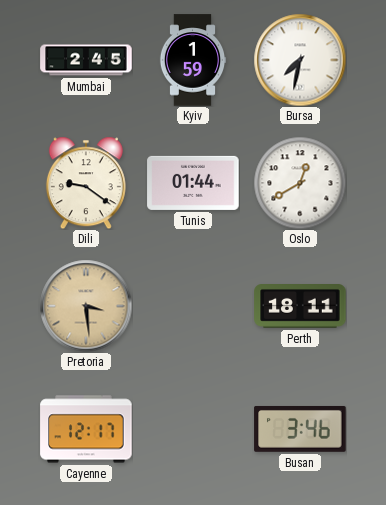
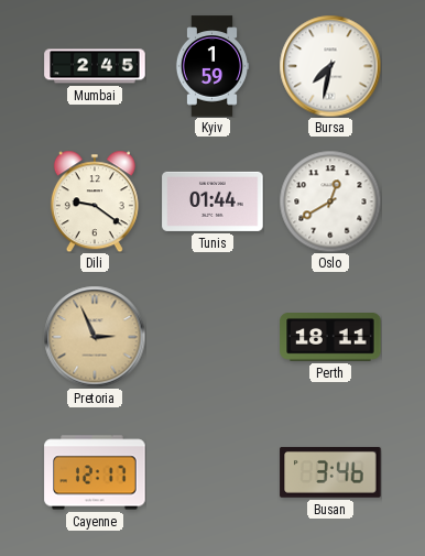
Pretoria: 3:29 -> 2:56 (95, 337)
